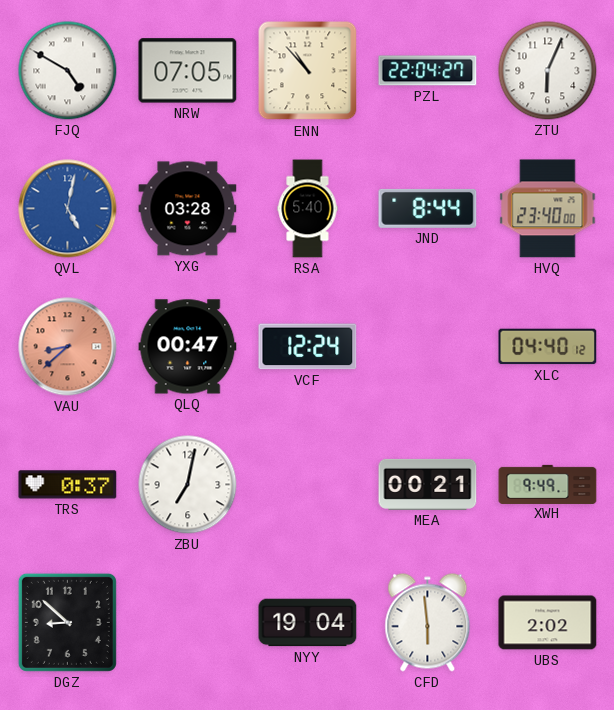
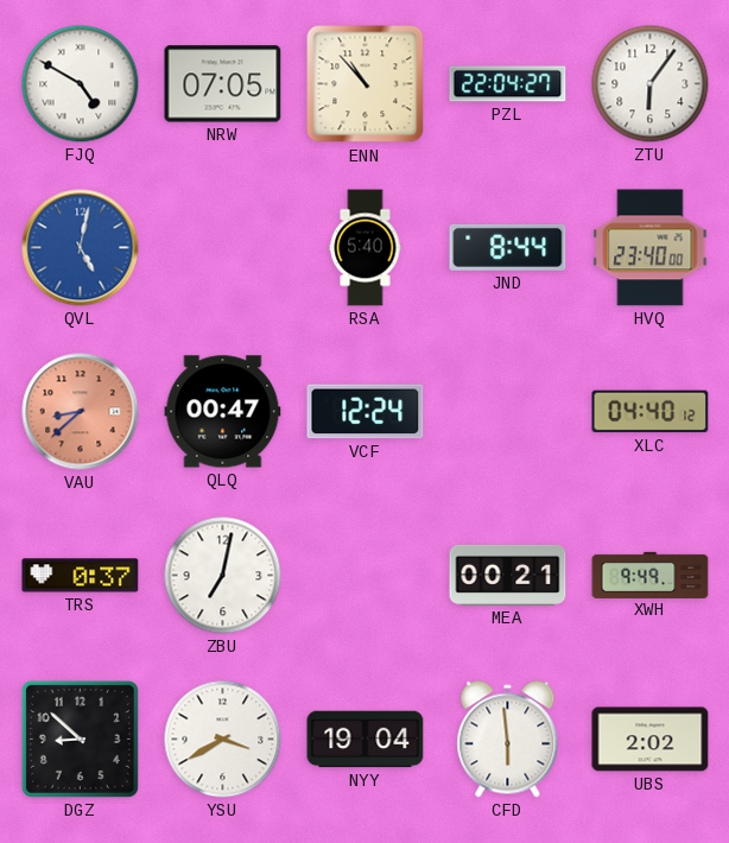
ZTU: 6:04 -> 6:06 (651, 84)
YXG: 03:28 -> none (188, 209)
YSU: none -> 3:40 (223, 740)
